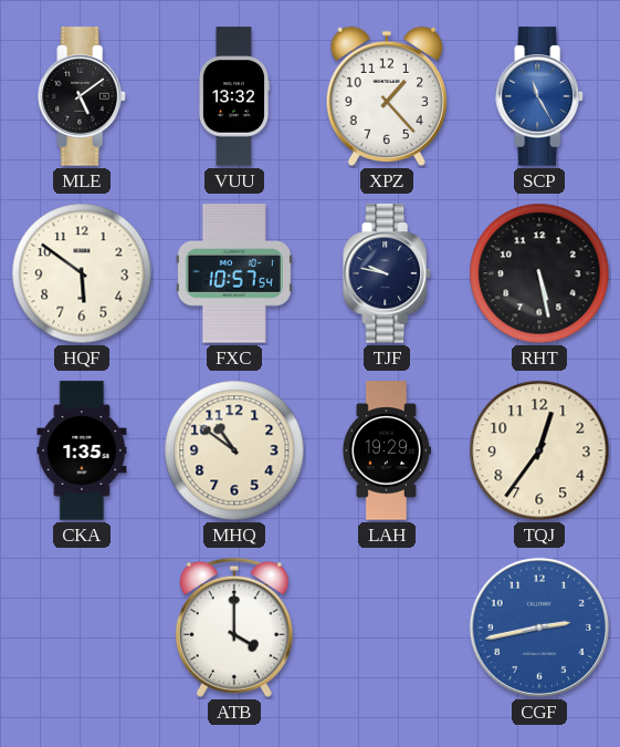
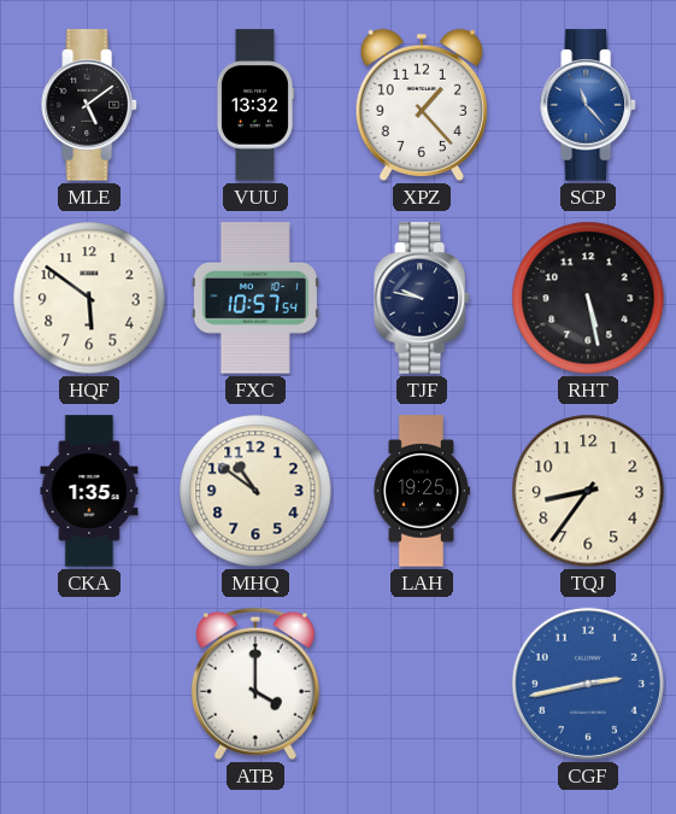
SCP: 11:25 -> 11:23 (588, 105)
LAH: 19:29 -> 19:25 (421, 491)
TQJ: 12:36 -> 8:36 (588, 491)
